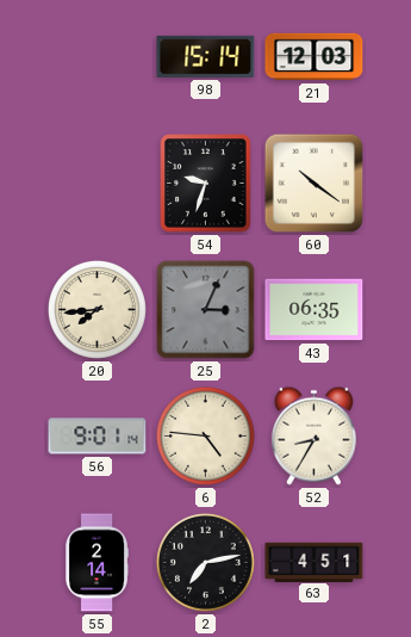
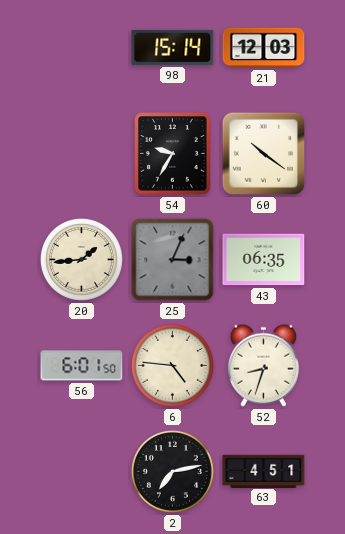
54: 9:33 -> 9:35 (173, 154)
20: 7:44 -> 1:44 (81, 259)
56: 9:01 -> 6:01 (82, 366)
52: 8:35 -> 8:33 (263, 365)
55: 2:14 -> none (96, 563)
